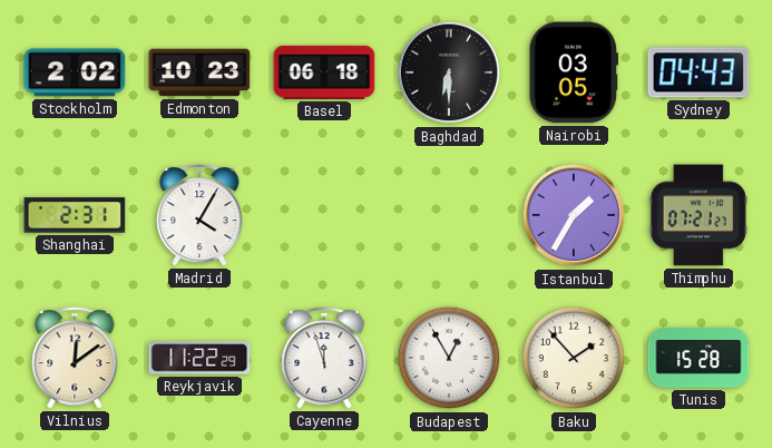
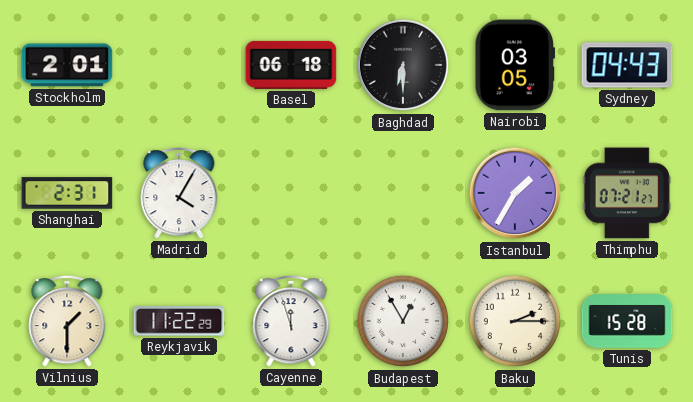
Stockholm: 2:02 -> 2:01 (67, 65)
Edmonton: 10:23 -> none (199, 72)
Vilnius: 12:09 -> 1:30 (67, 322)
Baku: 1:53 -> 2:15 (515, 321)
